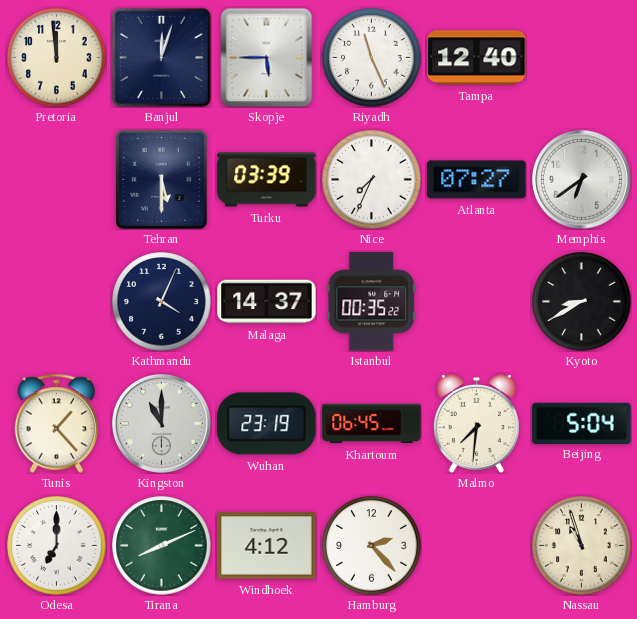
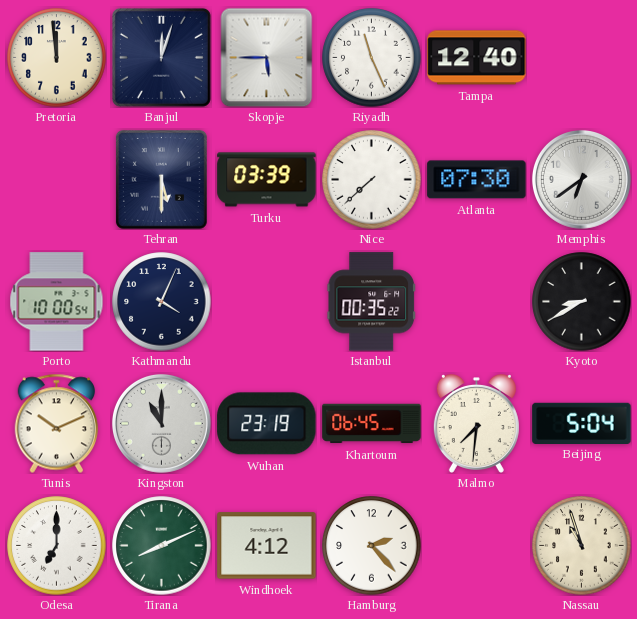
Nice: 7:34 -> 7:38 (372, 180)
Atlanta: 07:27 -> 07:30 (477, 180)
Porto: none -> 10:00 (57, 302)
Malaga: 14:37 -> none (267, 302)
Tunis: 1:23 -> 10:11 (57, 423)
